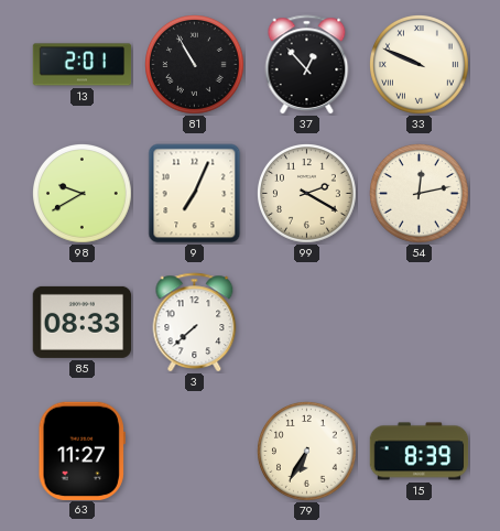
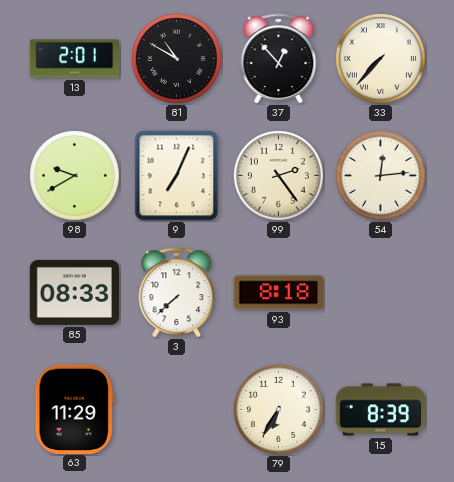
81: 10:55 -> 10:50 (177, 59)
33: 9:49 -> 7:37 (381, 59)
99: 2:20 -> 2:24 (279, 176)
54: 12:13 -> 12:14 (381, 176)
93: none -> 8:18 (278, 293)
63: 11:27 -> 11:29 (74, 409)
